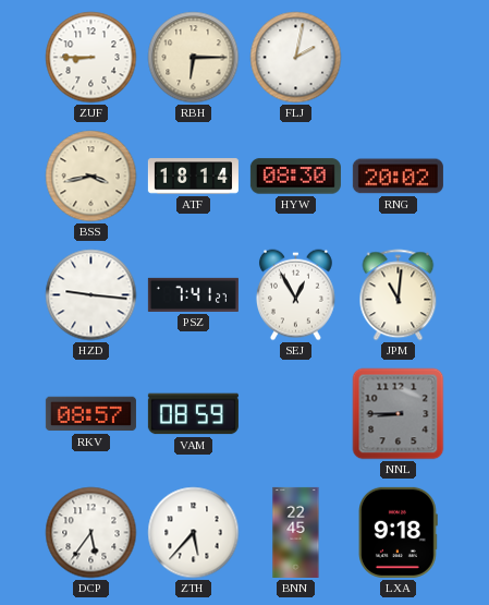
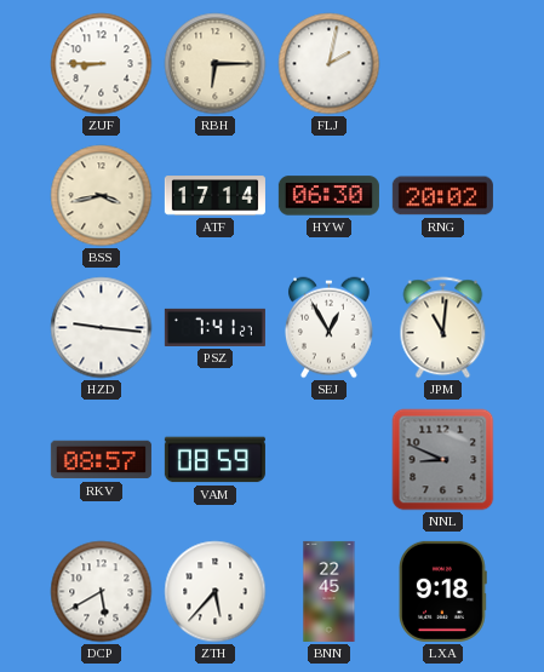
ATF: 18:14 -> 17:14 (214, 196)
HYW: 08:30 -> 06:30 (328, 196)
NNL: 8:45 -> 8:49 (443, 460)
DCP: 5:36 -> 5:40 (102, 592)
